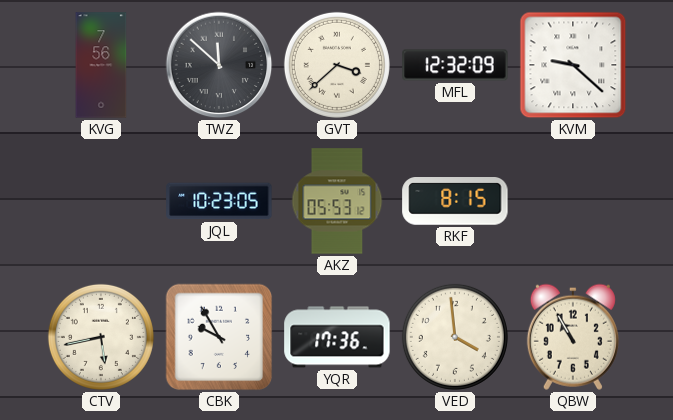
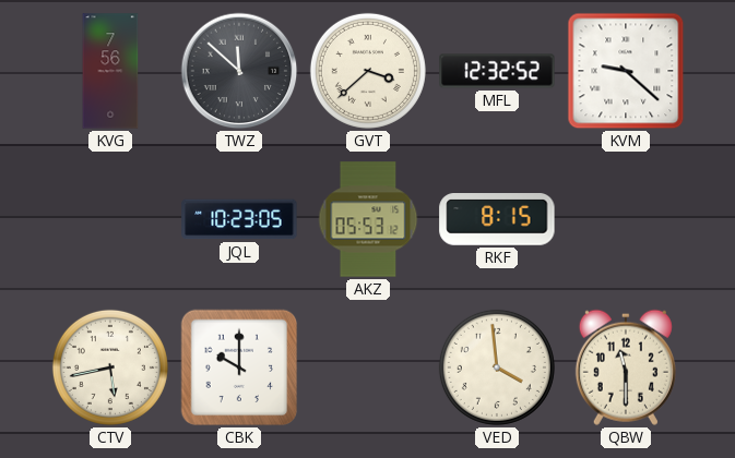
MFL: 12:32:09 -> 12:32:52 (497, 71)
CBK: 9:55 -> 10:00 (239, 367)
YQR: 17:36 -> none (337, 337)
QBW: 10:55 -> 11:30 (626, 367)
